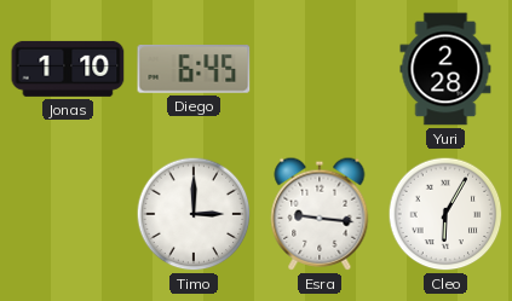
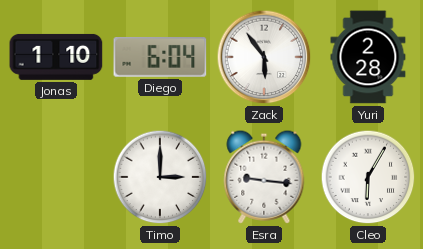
Diego: 6:45 -> 6:04 (160, 58)
Zack: none -> 5:54 (264, 57)
